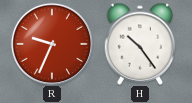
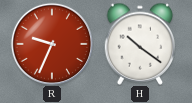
H: 10:24 -> 10:21 (140, 44)
